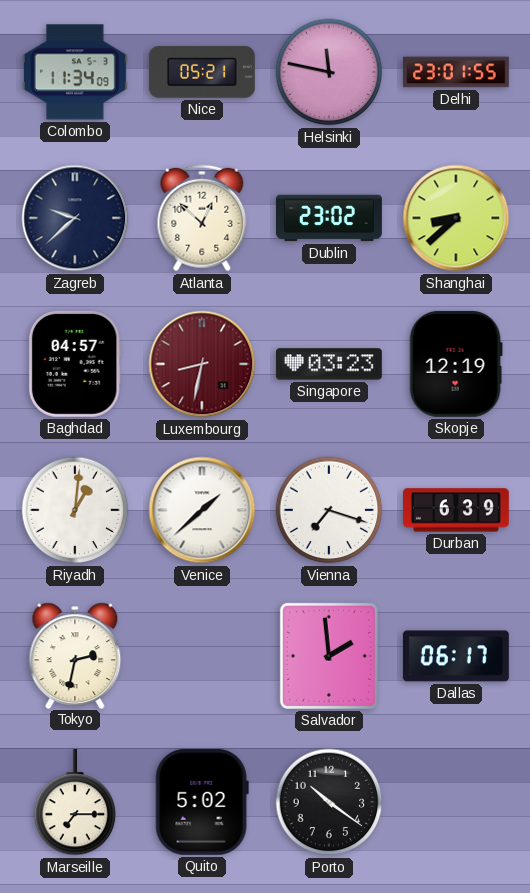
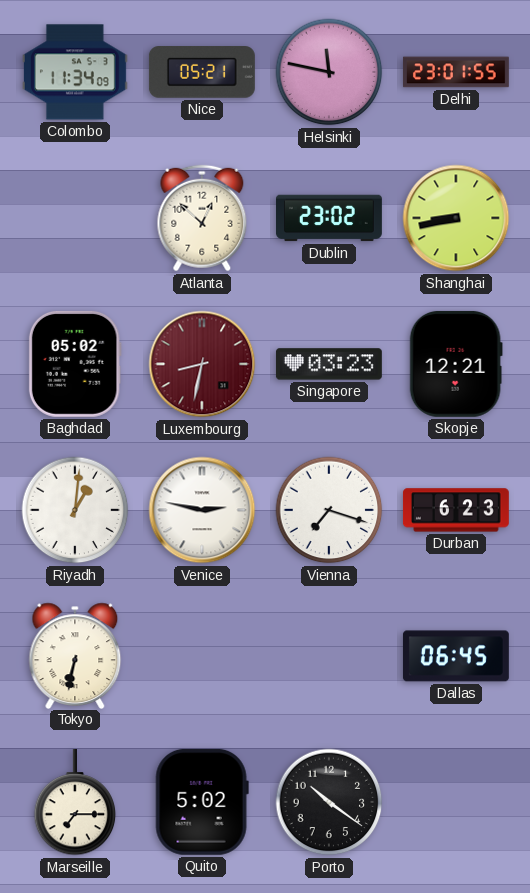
Zagreb: 9:38 -> none (75, 218)
Shanghai: 8:38 -> 8:43 (456, 218)
Baghdad: 04:57 -> 05:02 (75, 364)
Skopje: 12:19 -> 12:21 (456, 364)
Venice: 1:38 -> 2:47 (202, 510)
Durban: 6:39 -> 6:23 (456, 510)
Tokyo: 2:32 -> 6:32 (75, 655)
Salvador: 1:59 -> none (329, 656)
Dallas: 06:17 -> 06:45 (456, 656)
